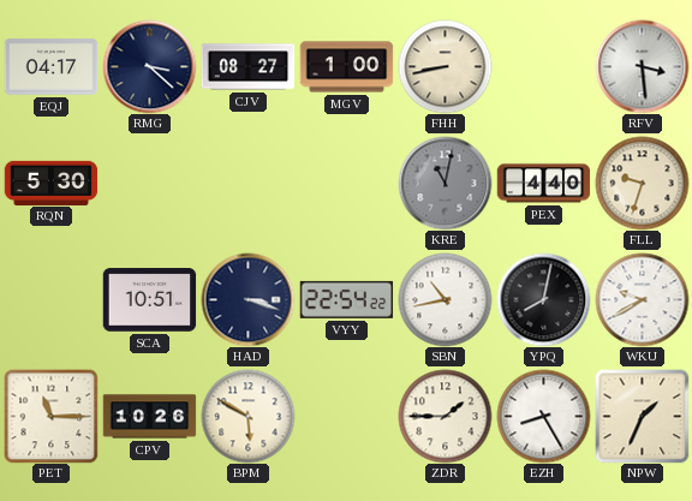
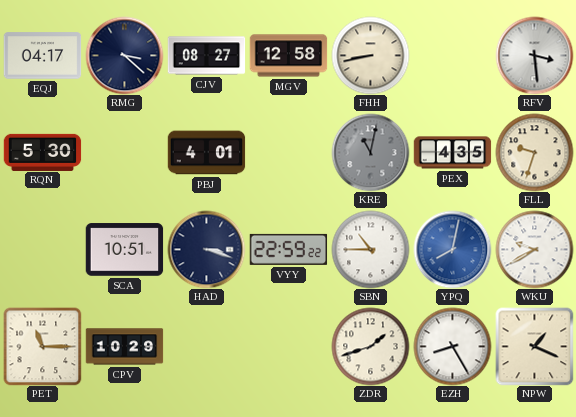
MGV: 1:00 -> 12:58 (288, 56)
PBJ: none -> 4:01 (206, 153)
PEX: 4:40 -> 4:35 (452, 153)
VYY: 22:54 -> 22:59 (288, 249)
SBN: 10:43 -> 10:45 (370, 249)
YPQ dial: black -> blue (452, 249)
CPV: 10:26 -> 10:29 (124, 347)
BPM: 5:50 -> none (247, 416)
ZDR: 1:45 -> 1:42 (370, 346)
NPW: 1:34 -> 1:19 (534, 346)
